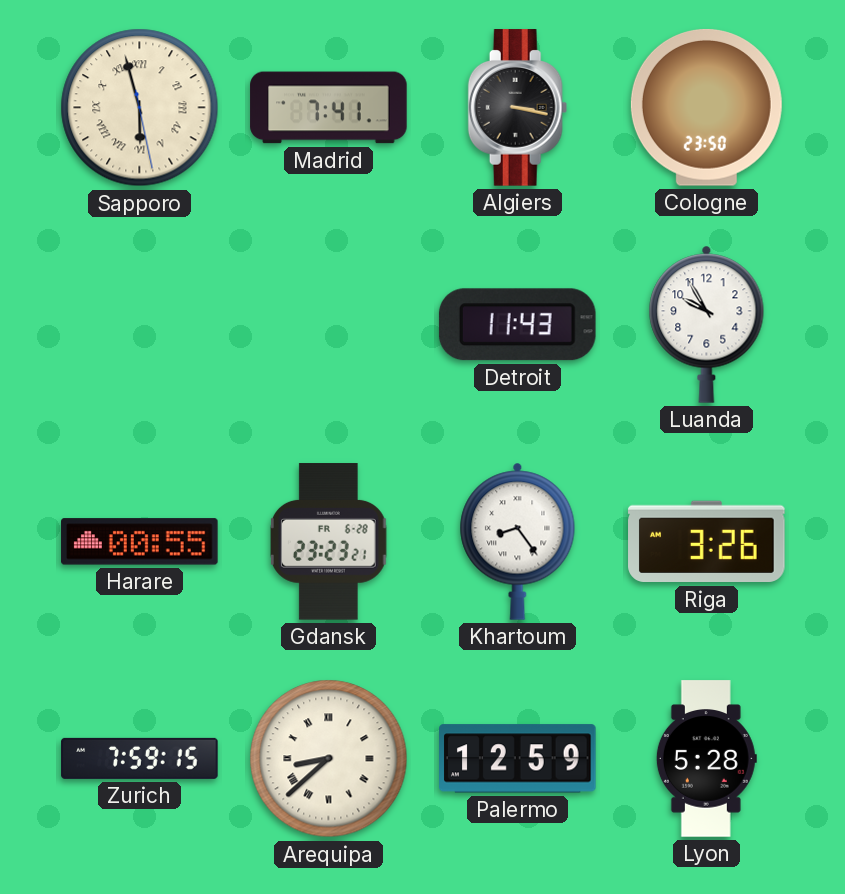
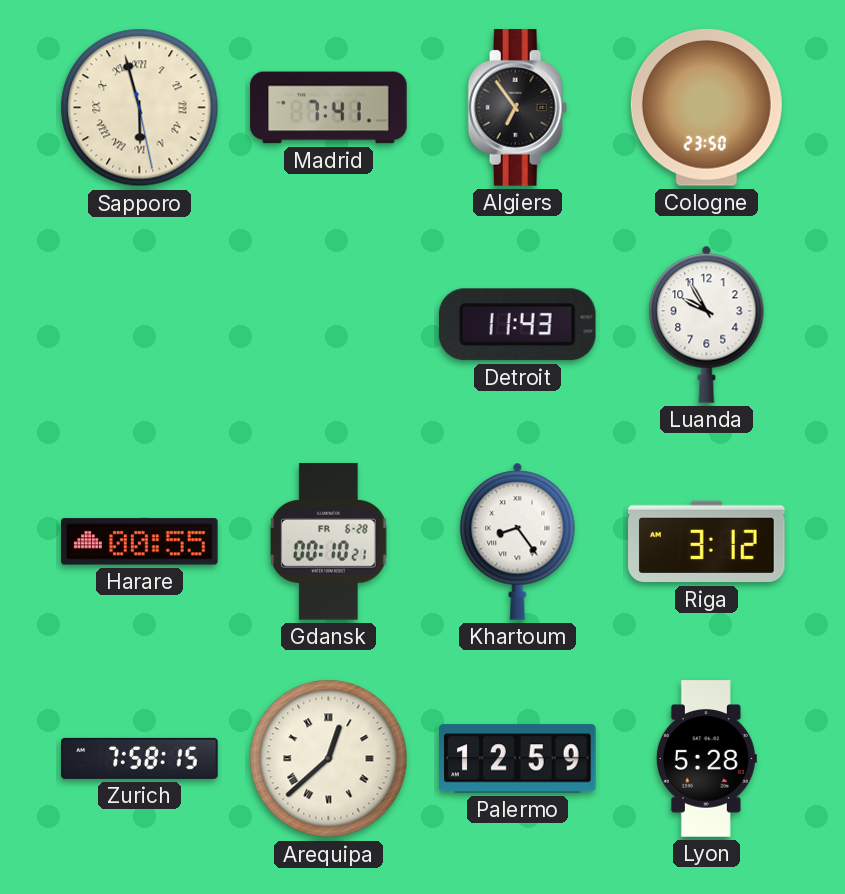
Algiers: 3:17 -> 6:54 (518, 108)
Gdansk: 23:23 -> 00:10 (329, 542)
Riga: 3:26 -> 3:12 (707, 542)
Zurich: 7:59 -> 7:58 (140, 758)
Arequipa: 8:38 -> 12:38 (329, 759)
